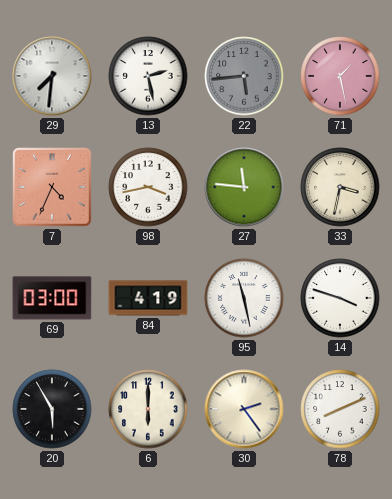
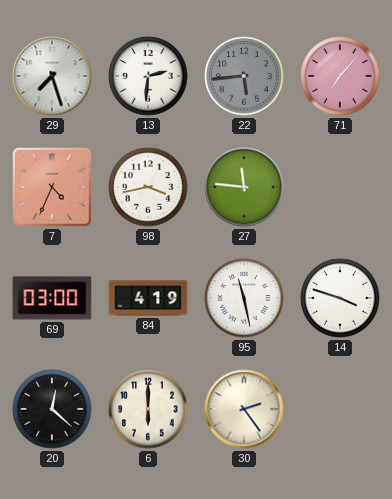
29: 7:31 -> 7:27 (52, 76)
13: 2:28 -> 2:31 (148, 76)
71: 1:28 -> 7:07 (340, 76)
33: 3:32 -> none (340, 187)
20: 5:55 -> 12:22 (52, 409)
78: 8:11 -> none (340, 409)
